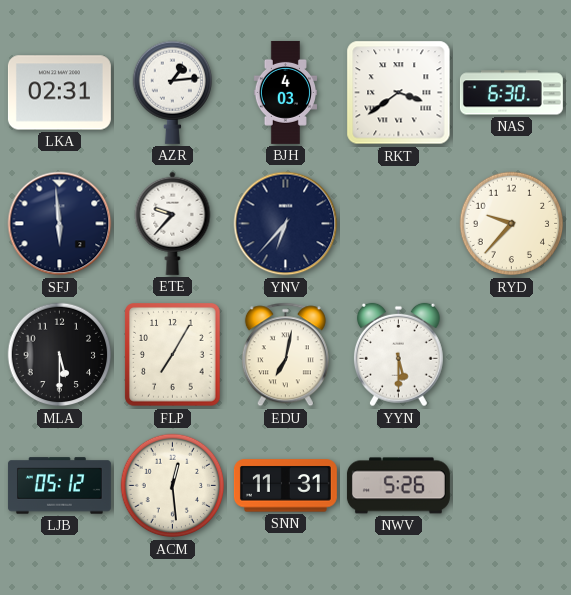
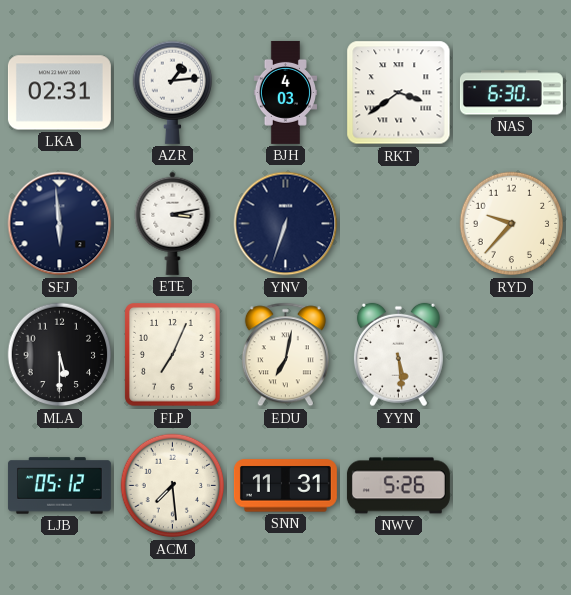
ETE: 9:37 -> 3:13 (173, 223)
YNV: 6:37 -> 6:33 (286, 224)
FLP: 7:05 -> 7:04 (173, 355)
YYN: 5:30 -> 5:29 (398, 355)
ACM: 12:29 -> 7:29 (173, 486)
